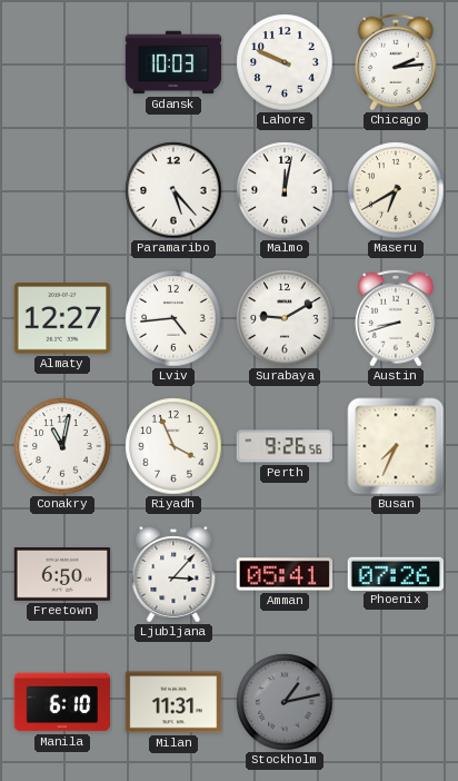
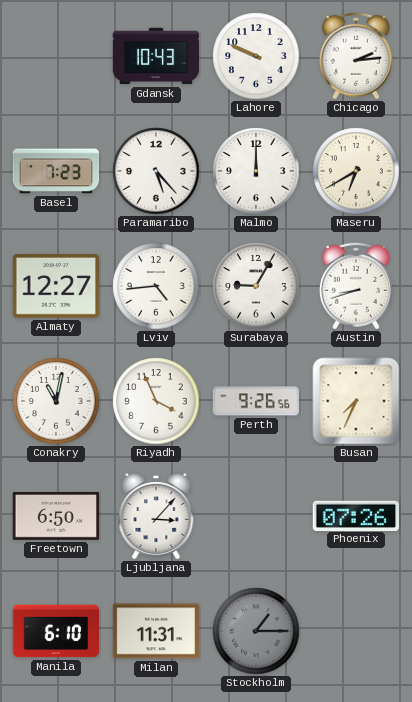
Gdansk: 10:03 -> 10:43 (156, 56)
Basel: none -> 7:23 (56, 171)
Malmo: 12:02 -> 12:00 (256, 171)
Surabaya: 9:10 -> 9:05 (256, 286)
Amman: 05:41 -> none (285, 574)
Stockholm: 1:13 -> 1:15 (256, 631)
